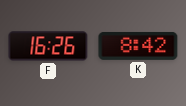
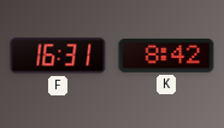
F: 16:26 -> 16:31 (58, 56)
